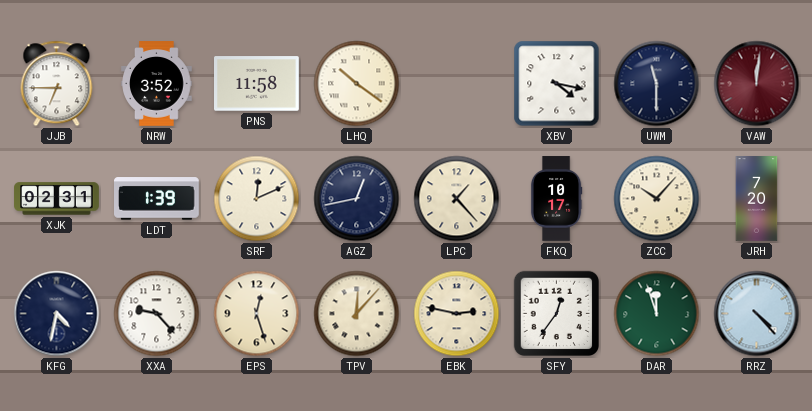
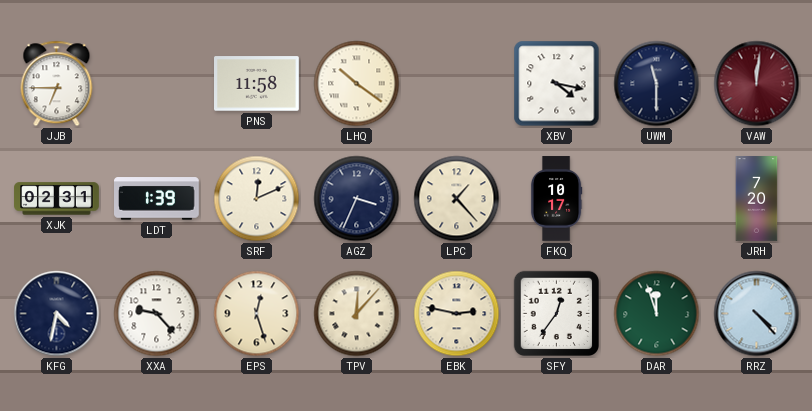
NRW: 3:52 -> none (157, 84)
AGZ: 12:43 -> 3:34 (357, 199)
ZCC: 10:07 -> none (657, 199)
